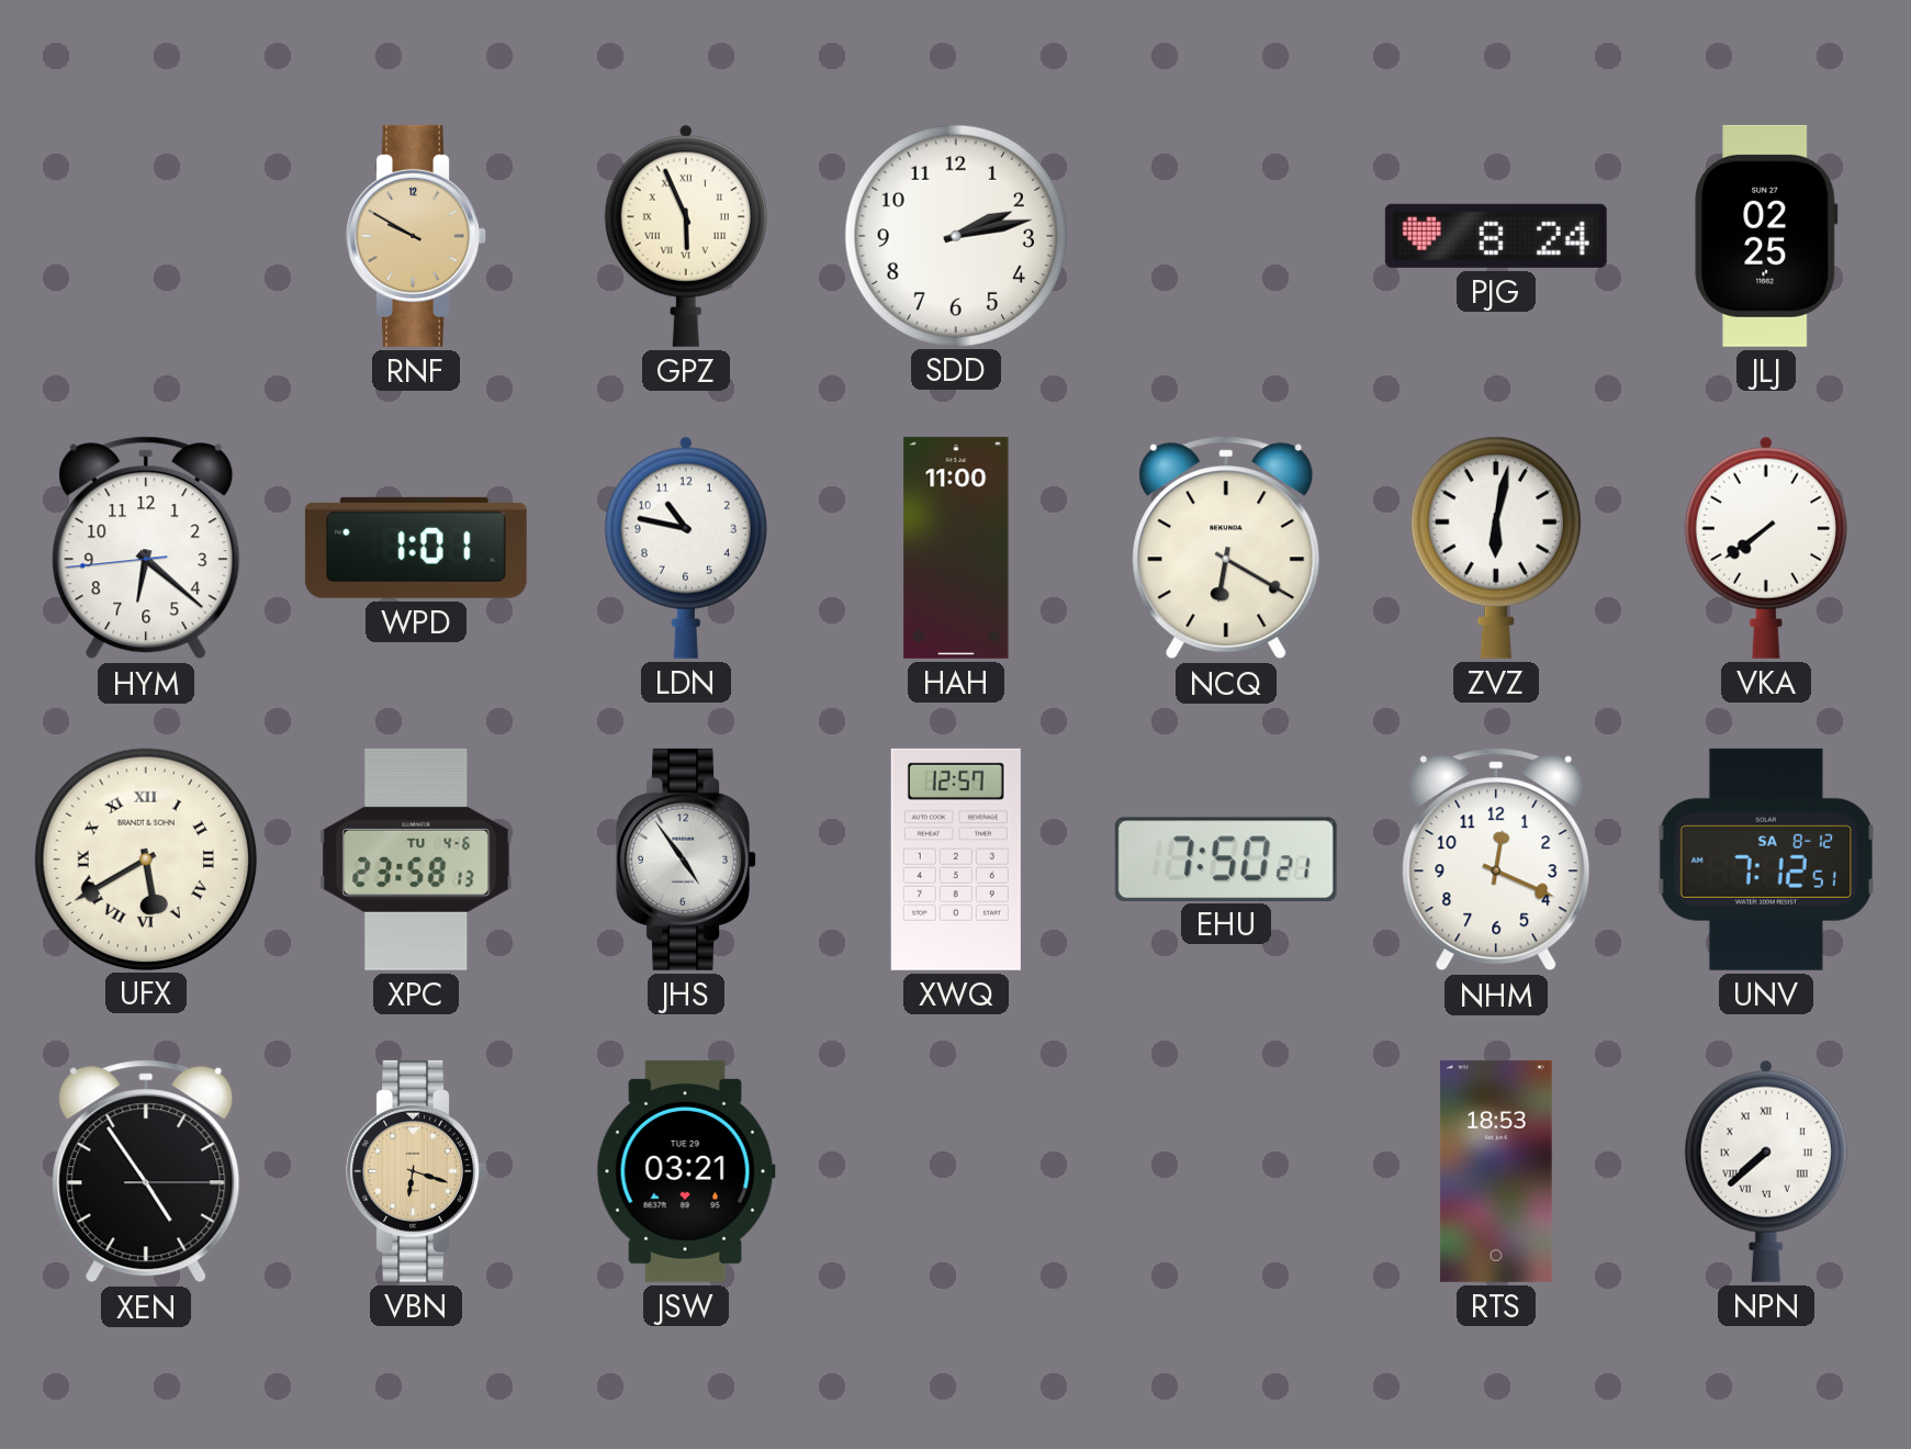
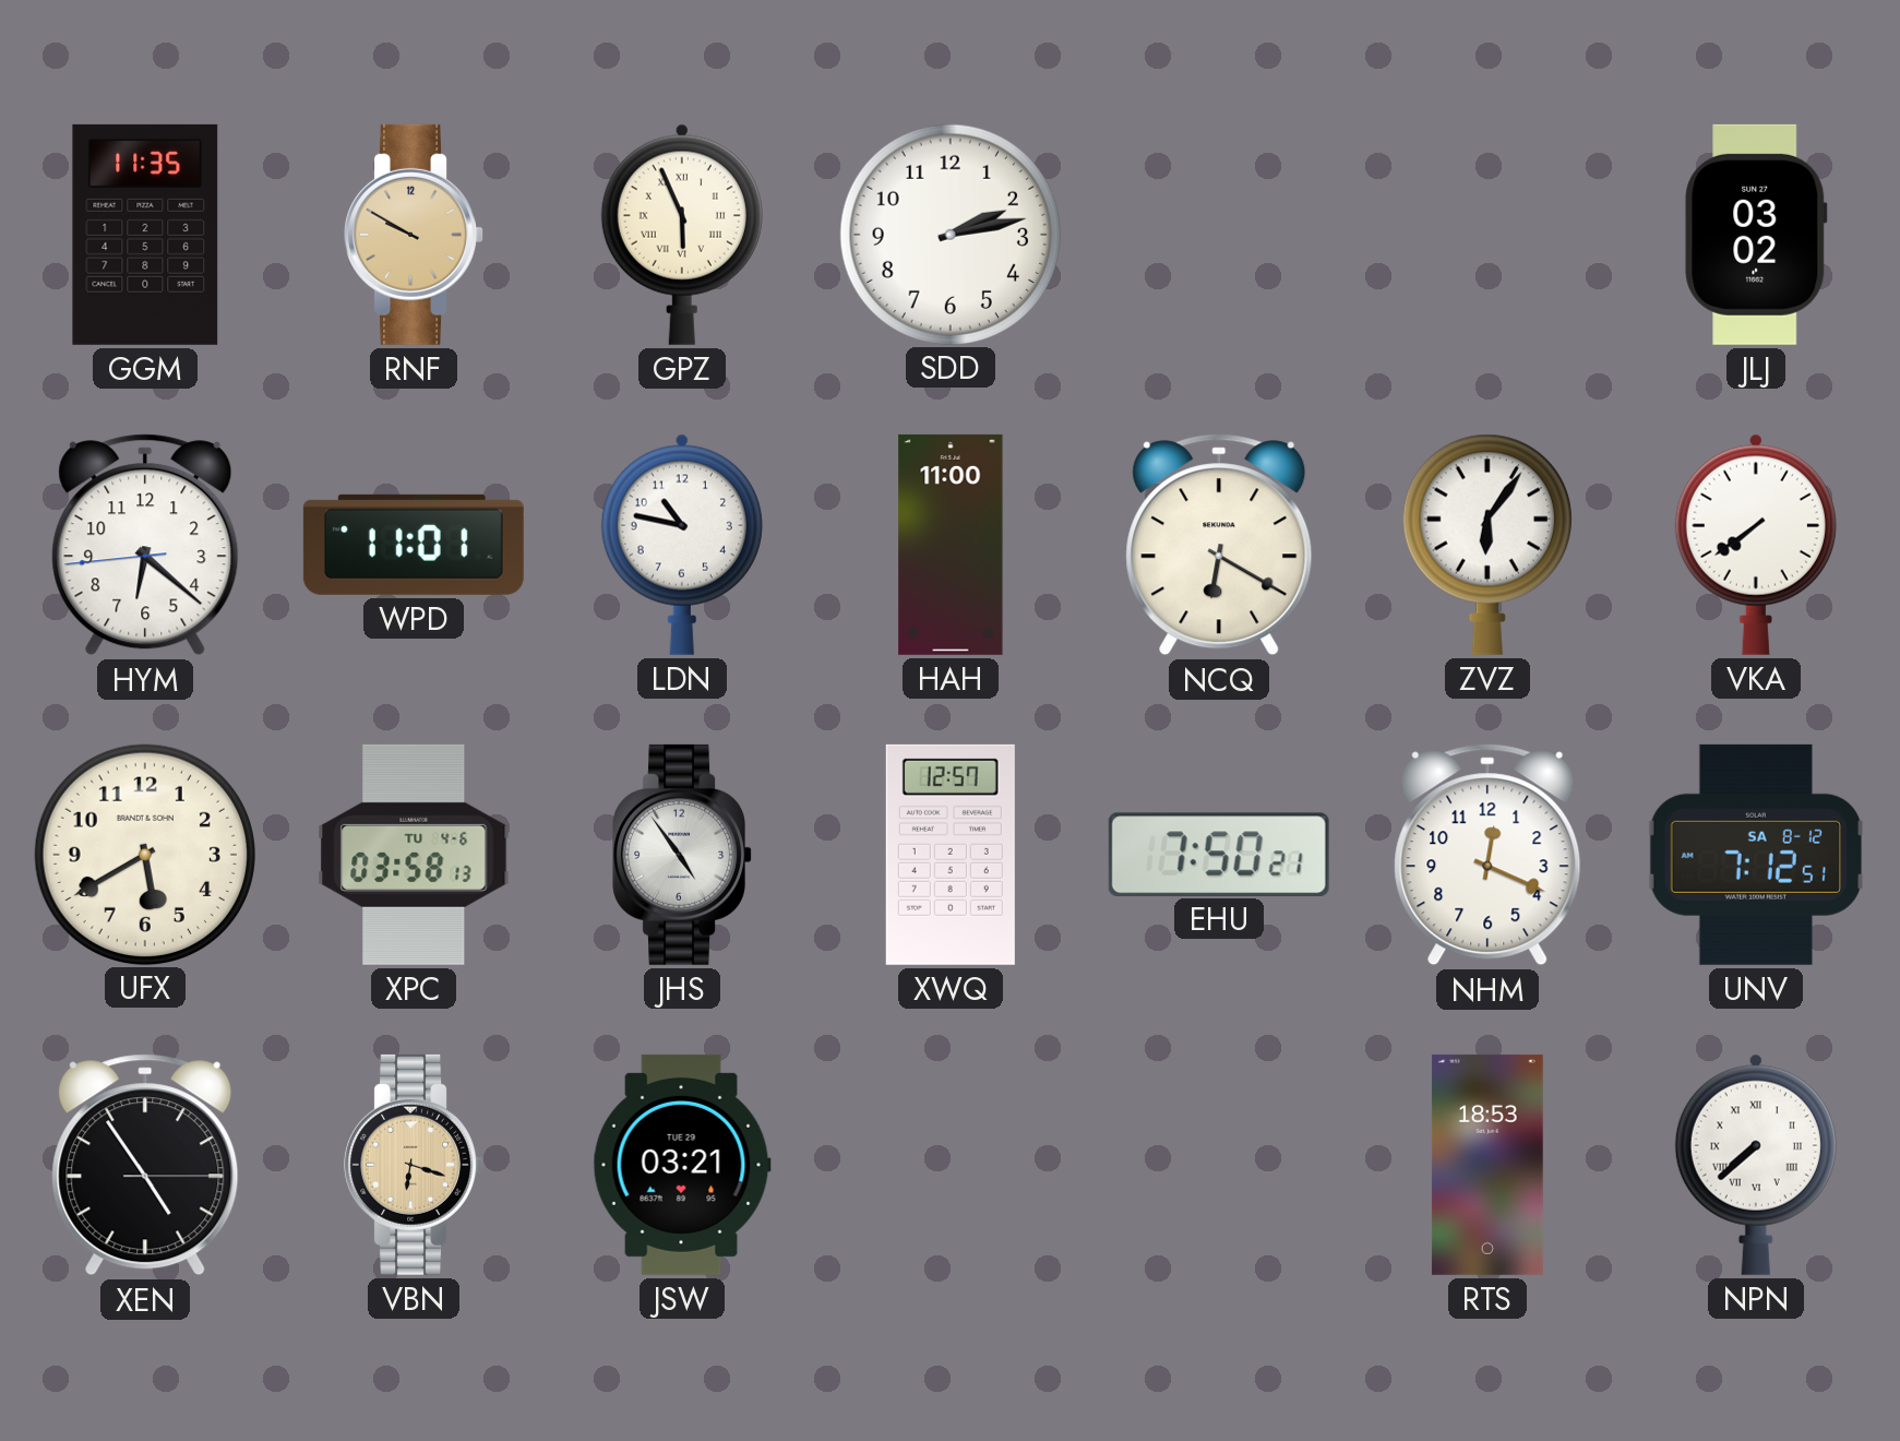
GGM: none -> 11:35 (145, 235)
PJG: 8:24 -> none (1496, 236)
JLJ: 02:25 -> 03:02 (1756, 235)
WPD: 1:01 -> 11:01 (414, 545)
ZVZ: 6:02 -> 6:06 (1487, 545)
UFX numerals: Roman -> Arabic (144, 854)
XPC: 23:58 -> 03:58 (414, 855)
